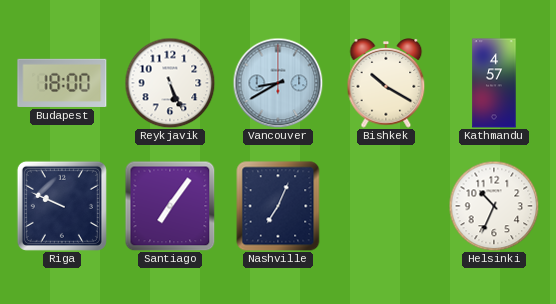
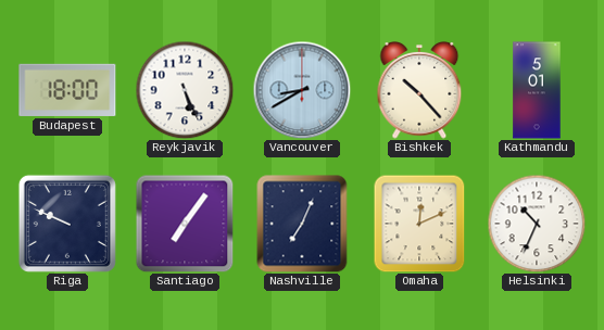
Bishkek: 10:20 -> 10:23 (419, 91)
Kathmandu: 4:57 -> 5:01 (537, 90)
Omaha: none -> 12:11 (419, 224)
